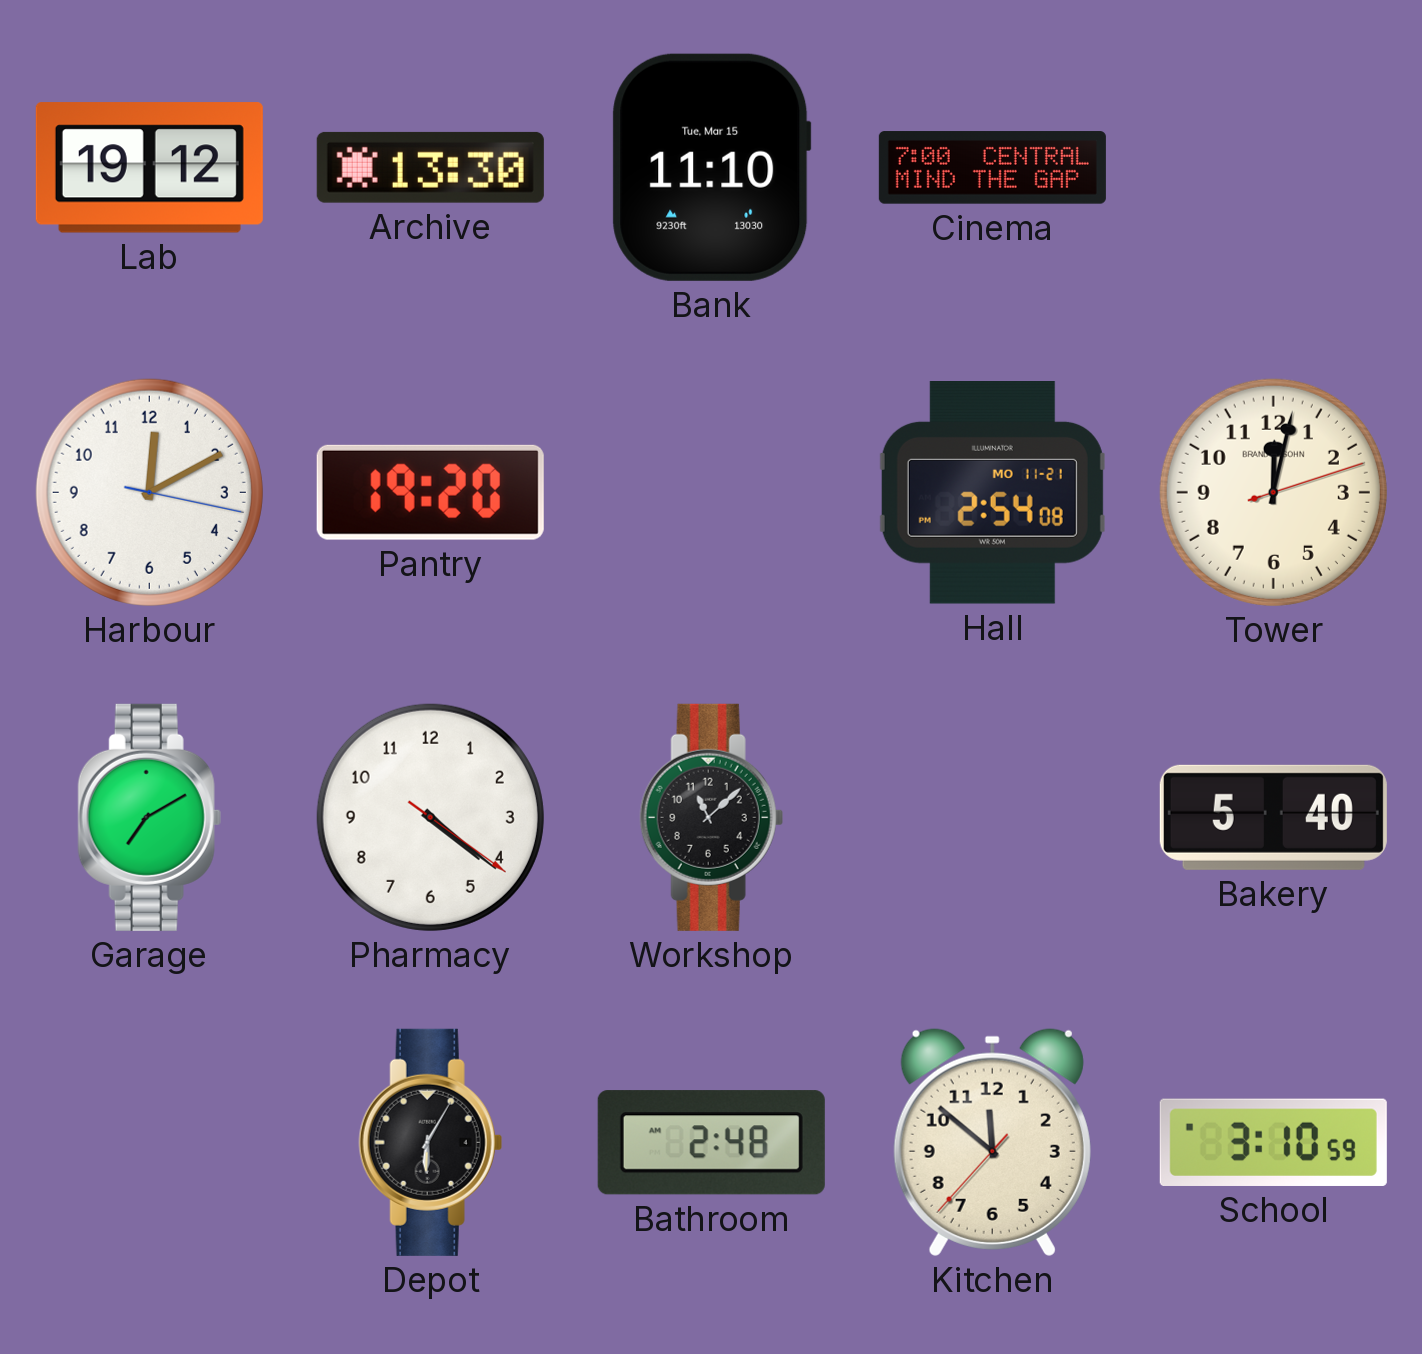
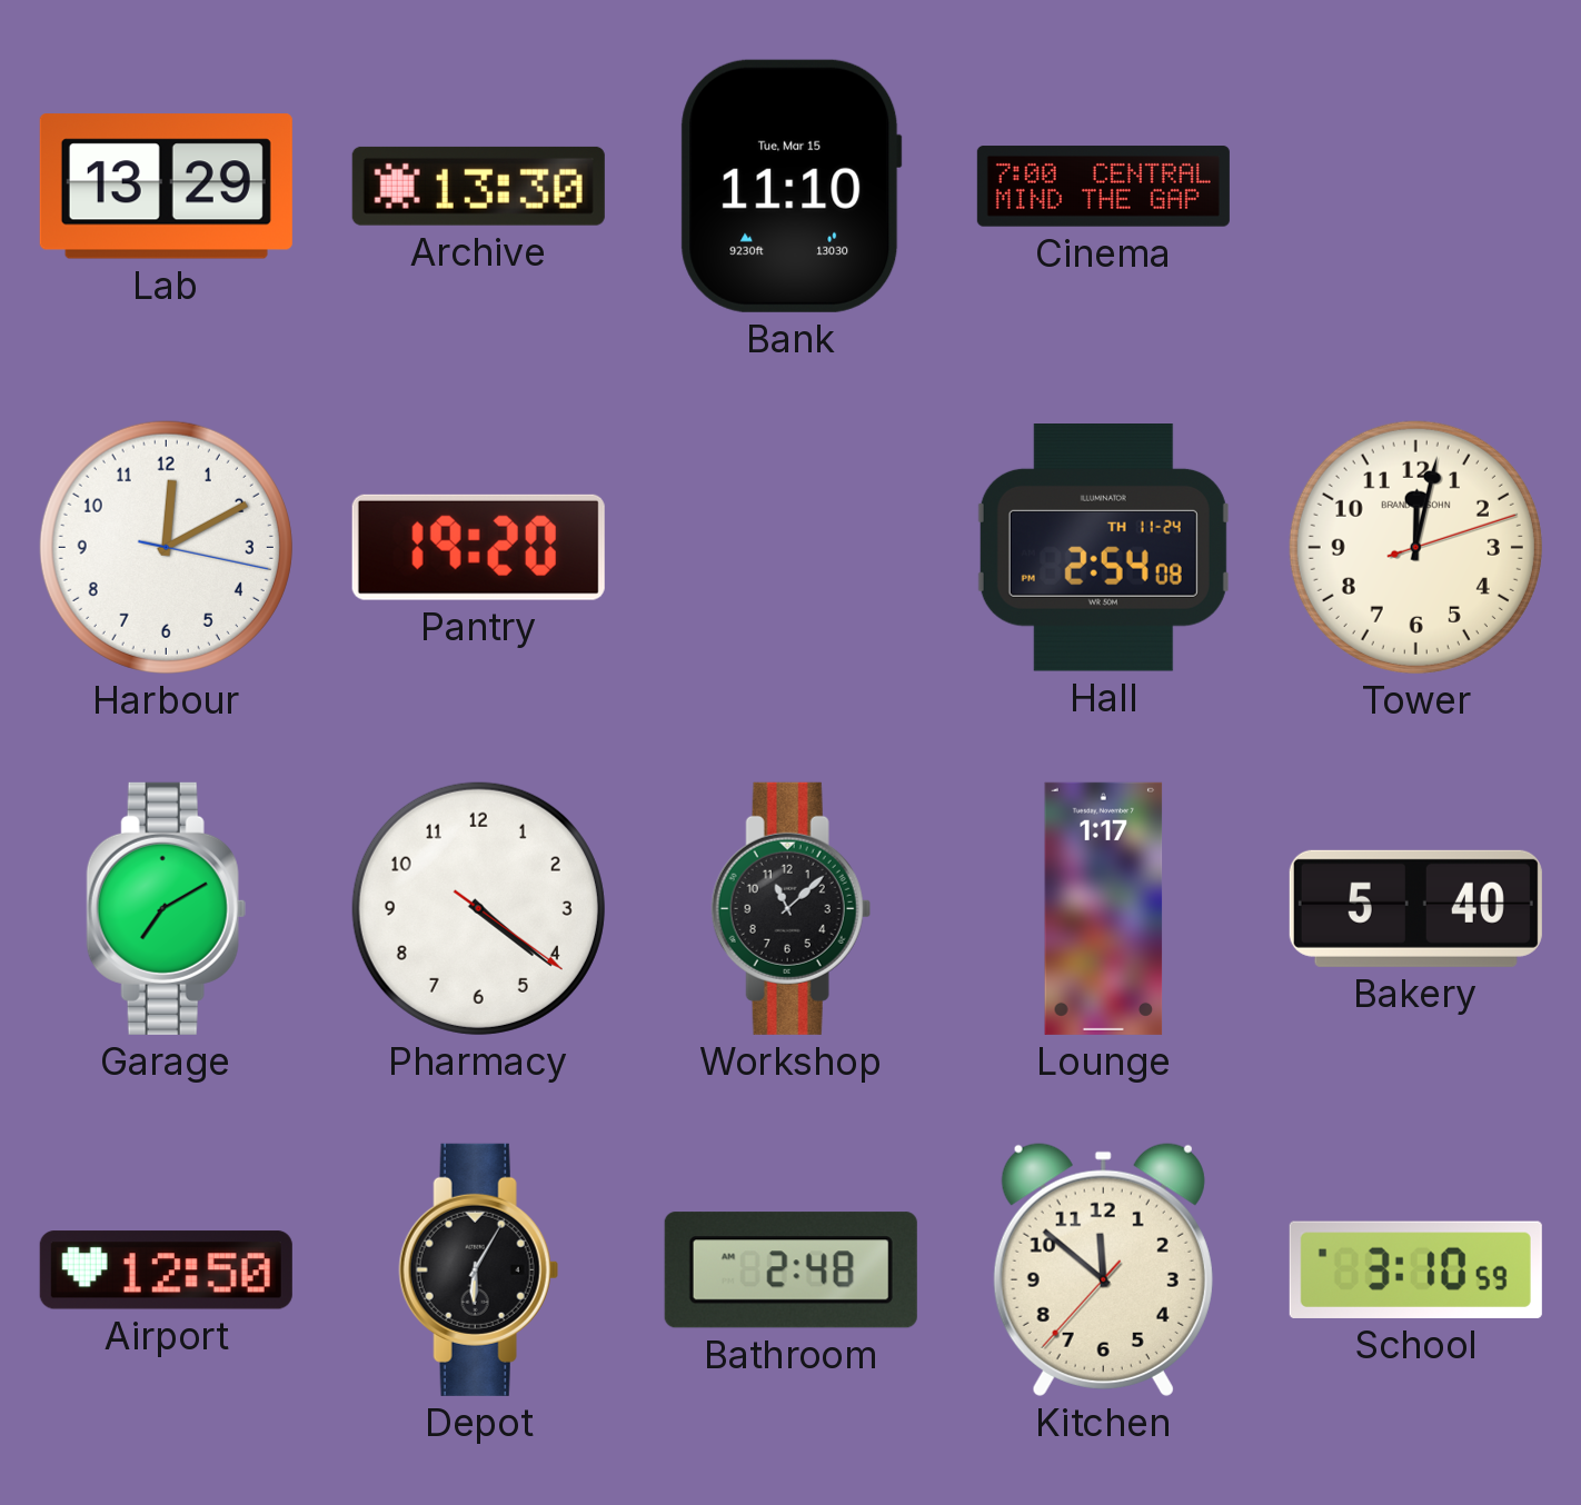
Lab: 19:12 -> 13:29 (166, 187)
Hall date: MO 11-21 -> TH 11-24 (1103, 548)
Lounge: none -> 1:17 (1104, 908)
Airport: none -> 12:50 (166, 1270)
